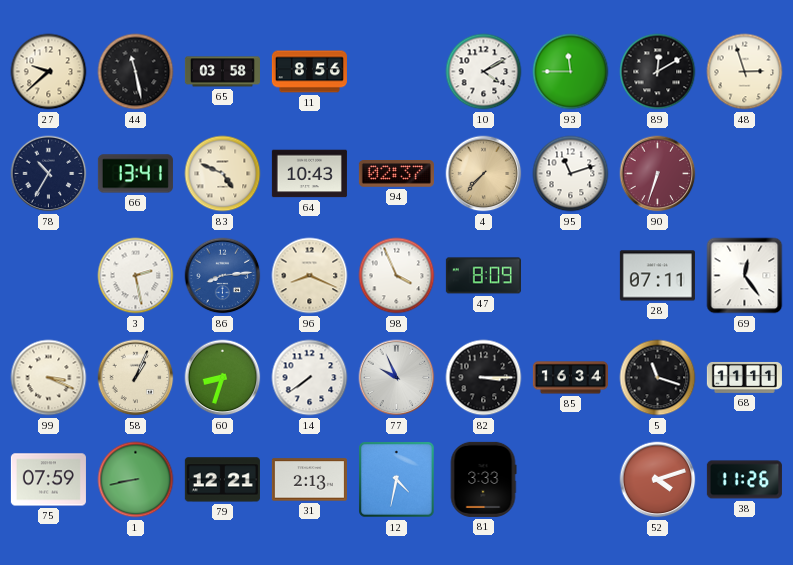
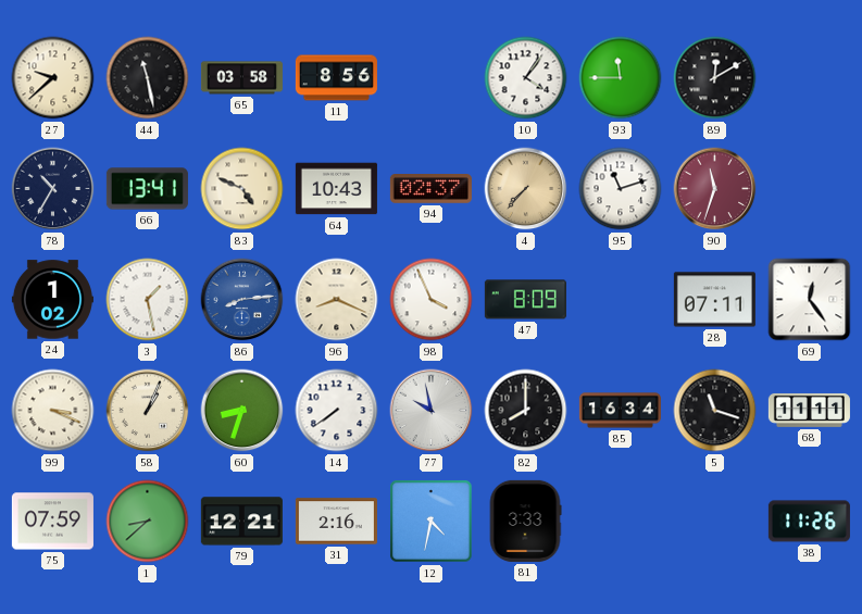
10: 4:10 -> 4:06 (526, 78)
48: 2:57 -> none (745, 72)
90: 6:33 -> 11:33 (715, 189)
24: none -> 1:02 (52, 300)
3: 2:28 -> 1:28 (148, 300)
77: 9:56 -> 9:58 (432, 411)
82: 3:15 -> 8:00 (526, 411)
1: 8:43 -> 8:38 (148, 522)
31: 2:13 -> 2:16 (336, 522)
52: 4:12 -> none (658, 480)
